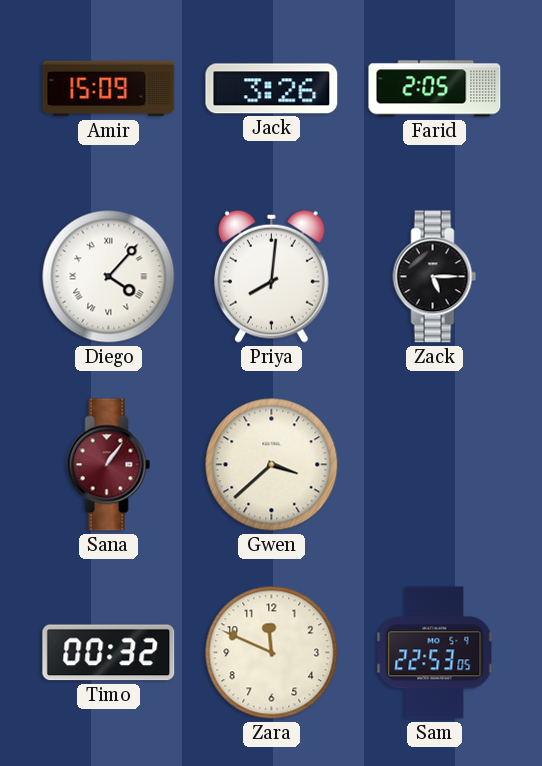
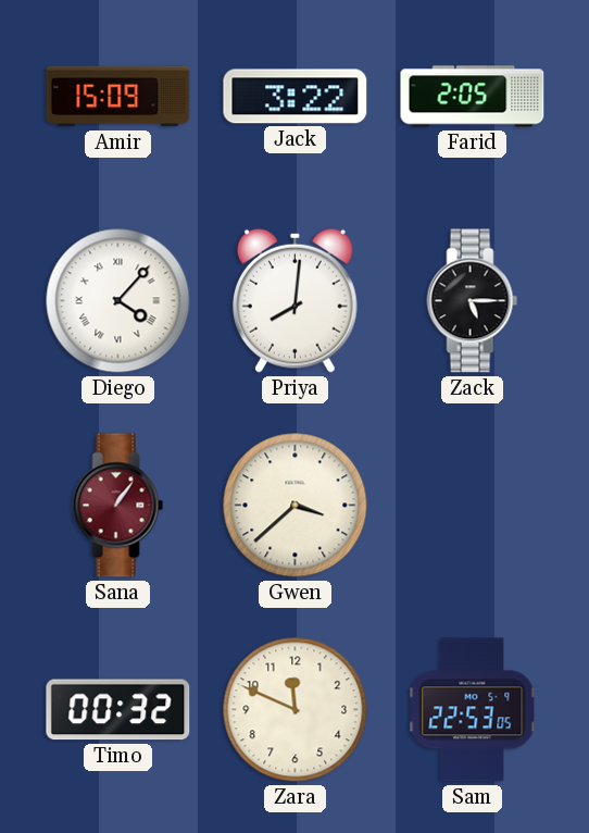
Jack: 3:26 -> 3:22 (296, 97)
